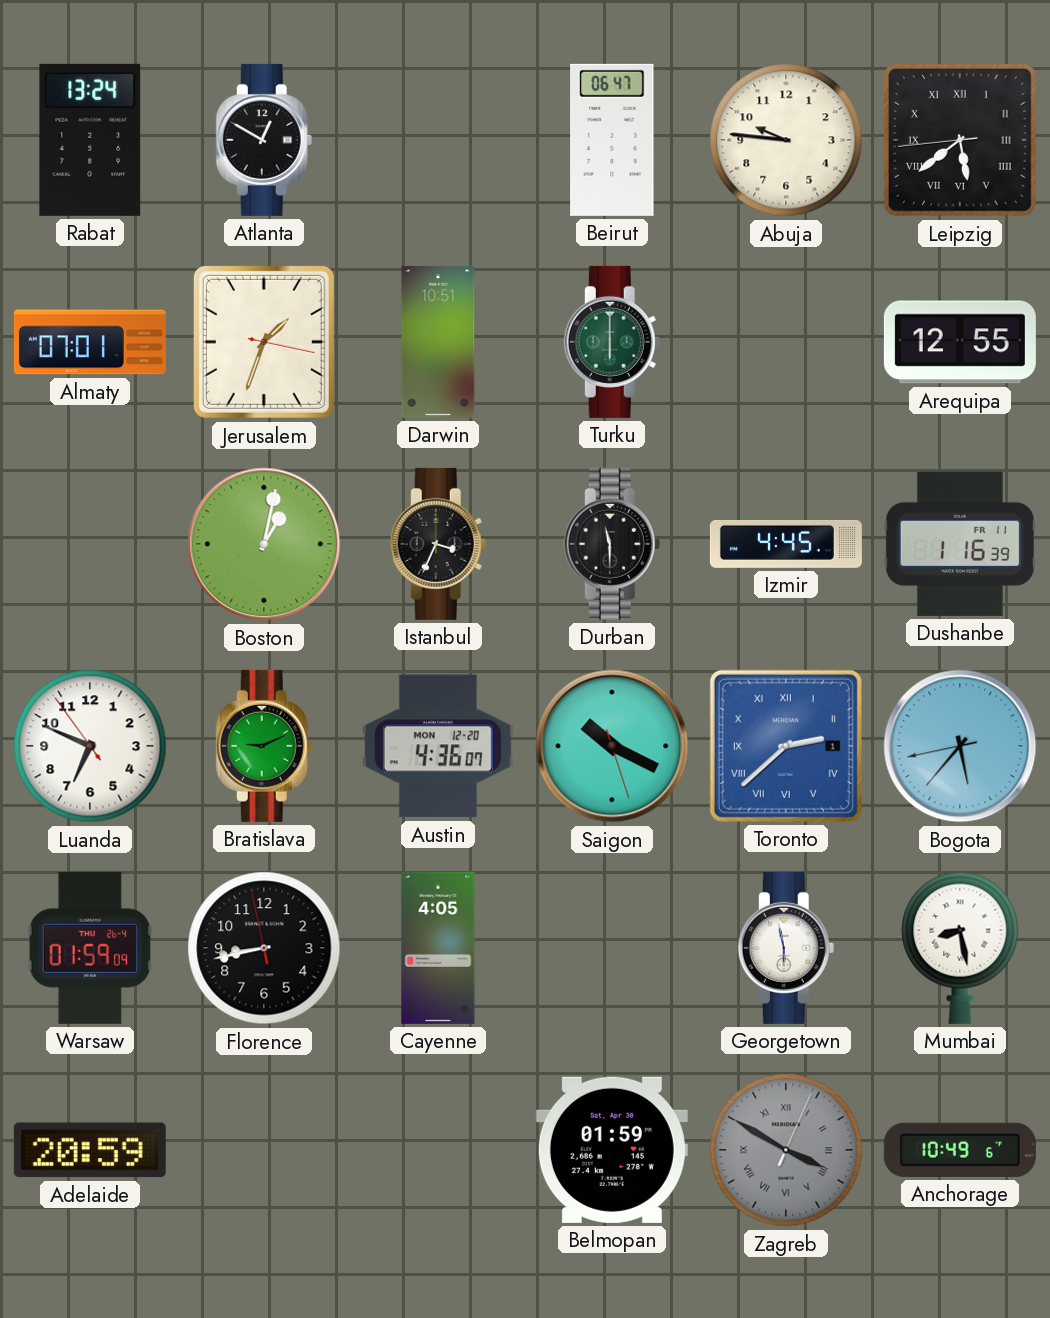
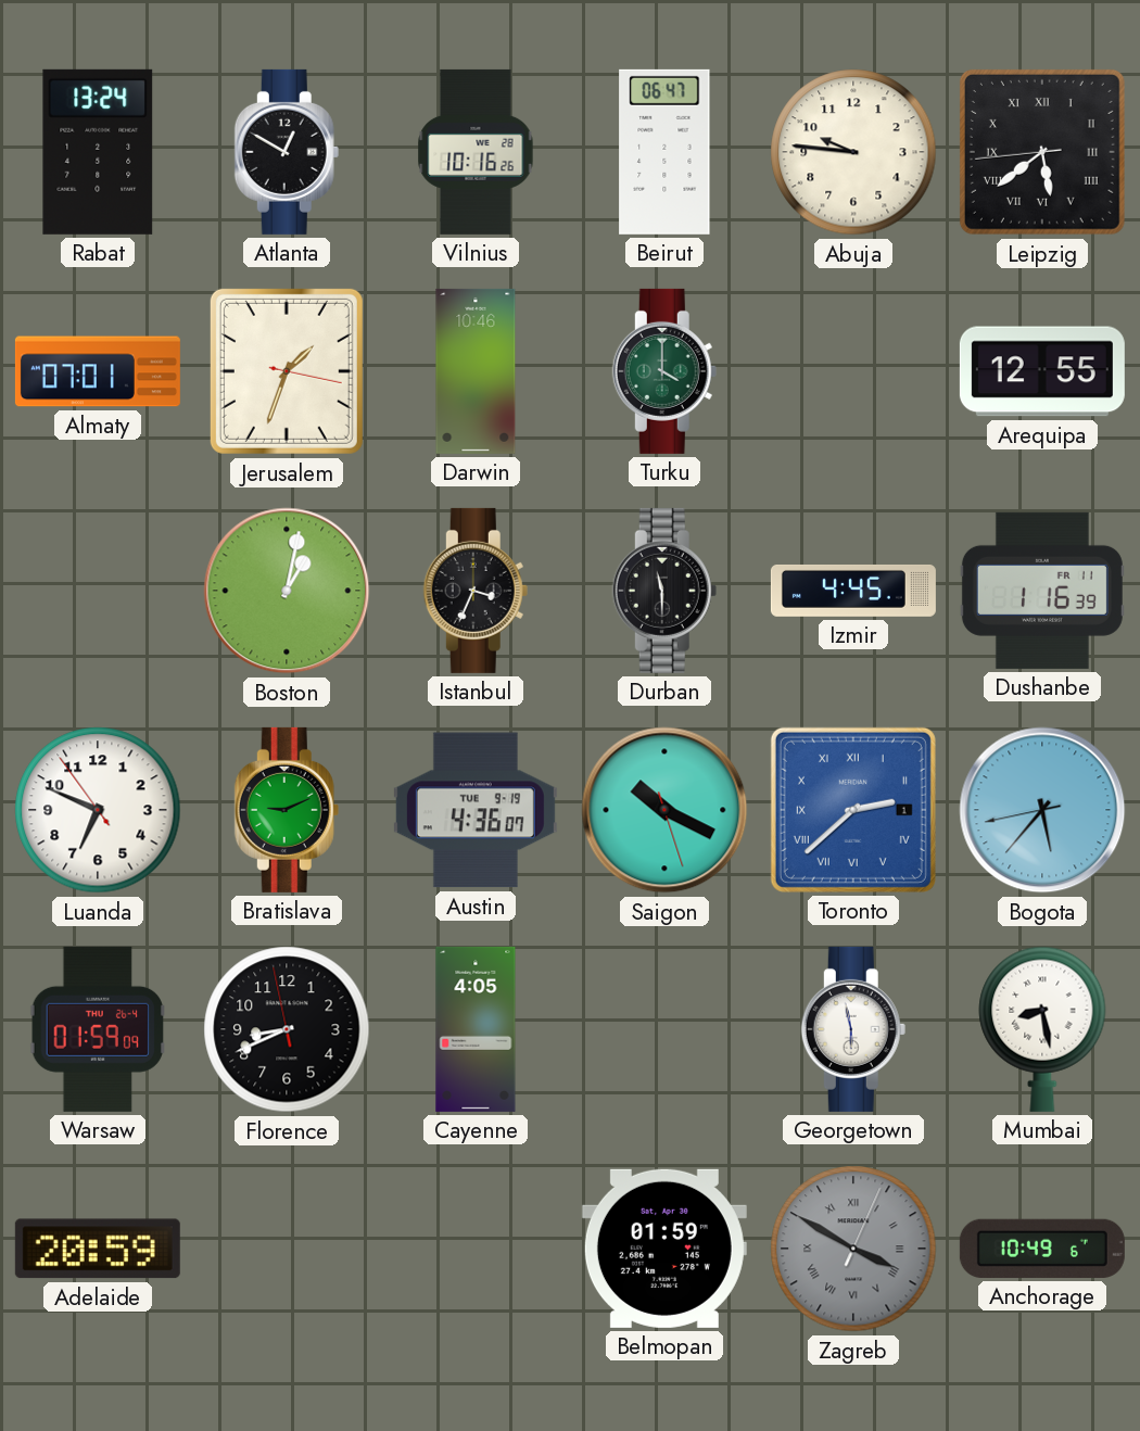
Vilnius: none -> 10:16 (476, 152)
Darwin: 10:51 -> 10:46 (476, 371)
Turku: 6:00 -> 4:00 (664, 371)
Austin date: MON 12-20 -> TUE 9-19 (476, 810)
Florence: 8:42 -> 8:40 (287, 1029)
